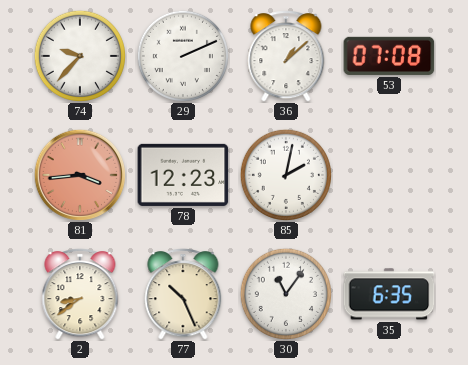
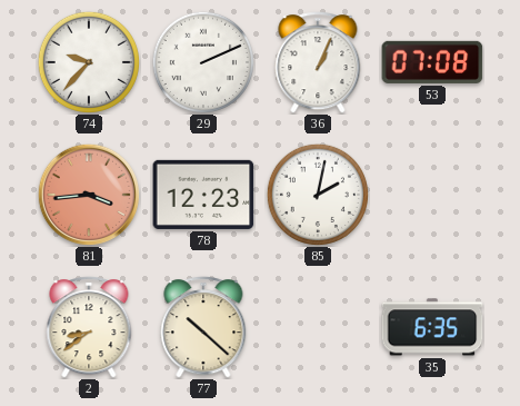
36: 1:08 -> 1:04 (318, 62)
77: 10:26 -> 10:22 (203, 327)
30: 11:06 -> none (286, 294)
